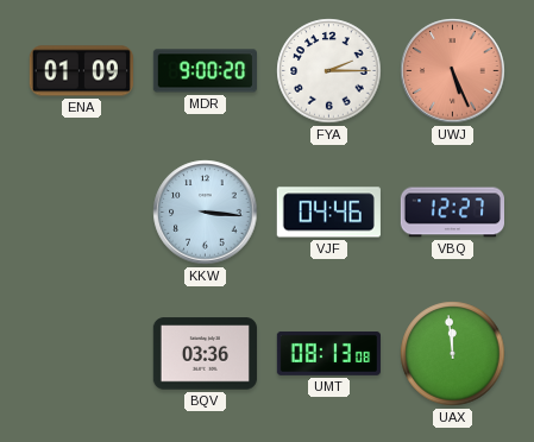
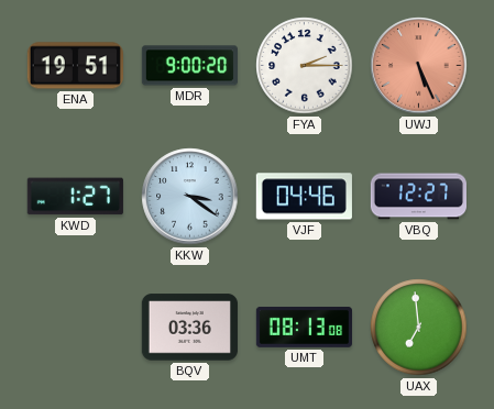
ENA: 01:09 -> 19:51 (75, 66)
KWD: none -> 1:27 (75, 197)
KKW: 3:16 -> 3:21 (190, 197)
UAX: 11:59 -> 6:59 (419, 328)
